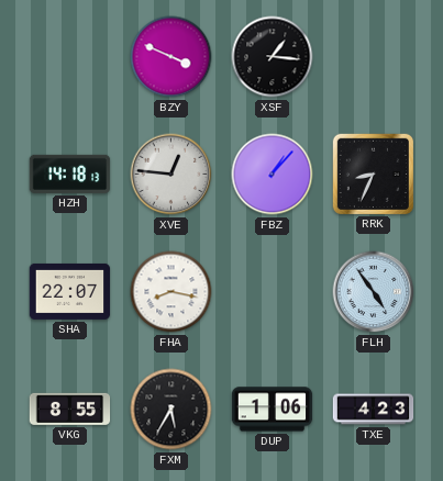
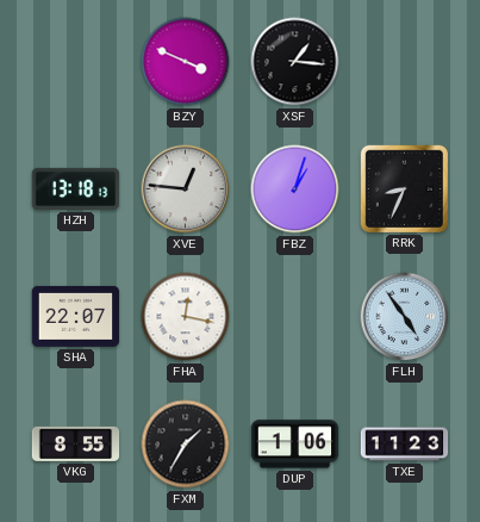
HZH: 14:18 -> 13:18 (76, 188)
FBZ: 1:07 -> 1:03 (295, 189)
FHA: 8:17 -> 12:17 (186, 317)
FXM: 5:35 -> 1:35 (186, 445)
TXE: 4:23 -> 11:23 (405, 445)
